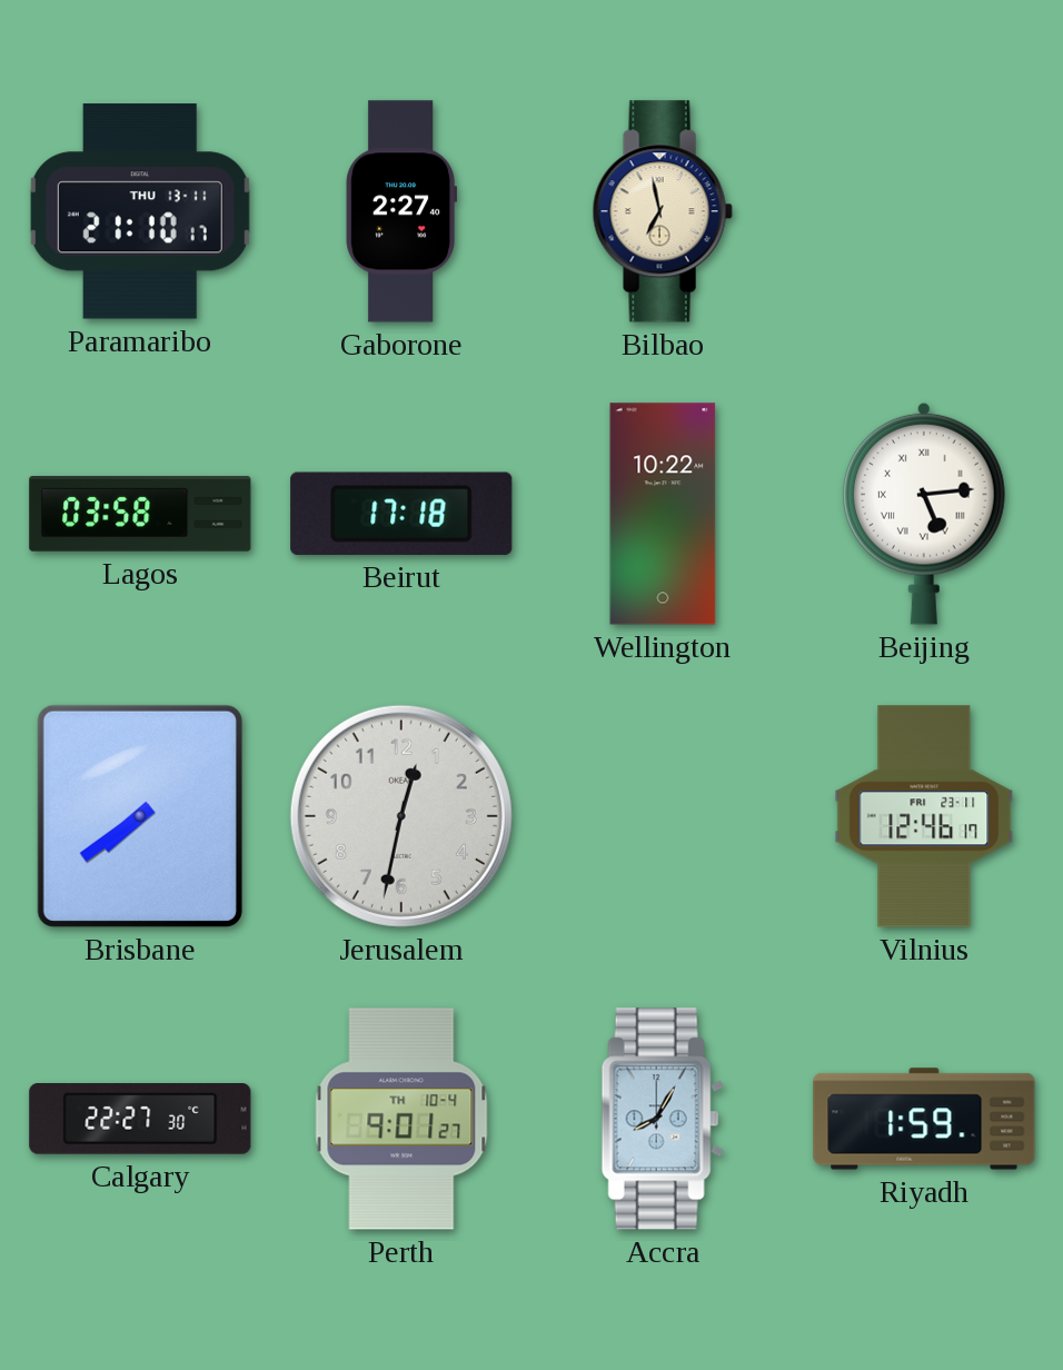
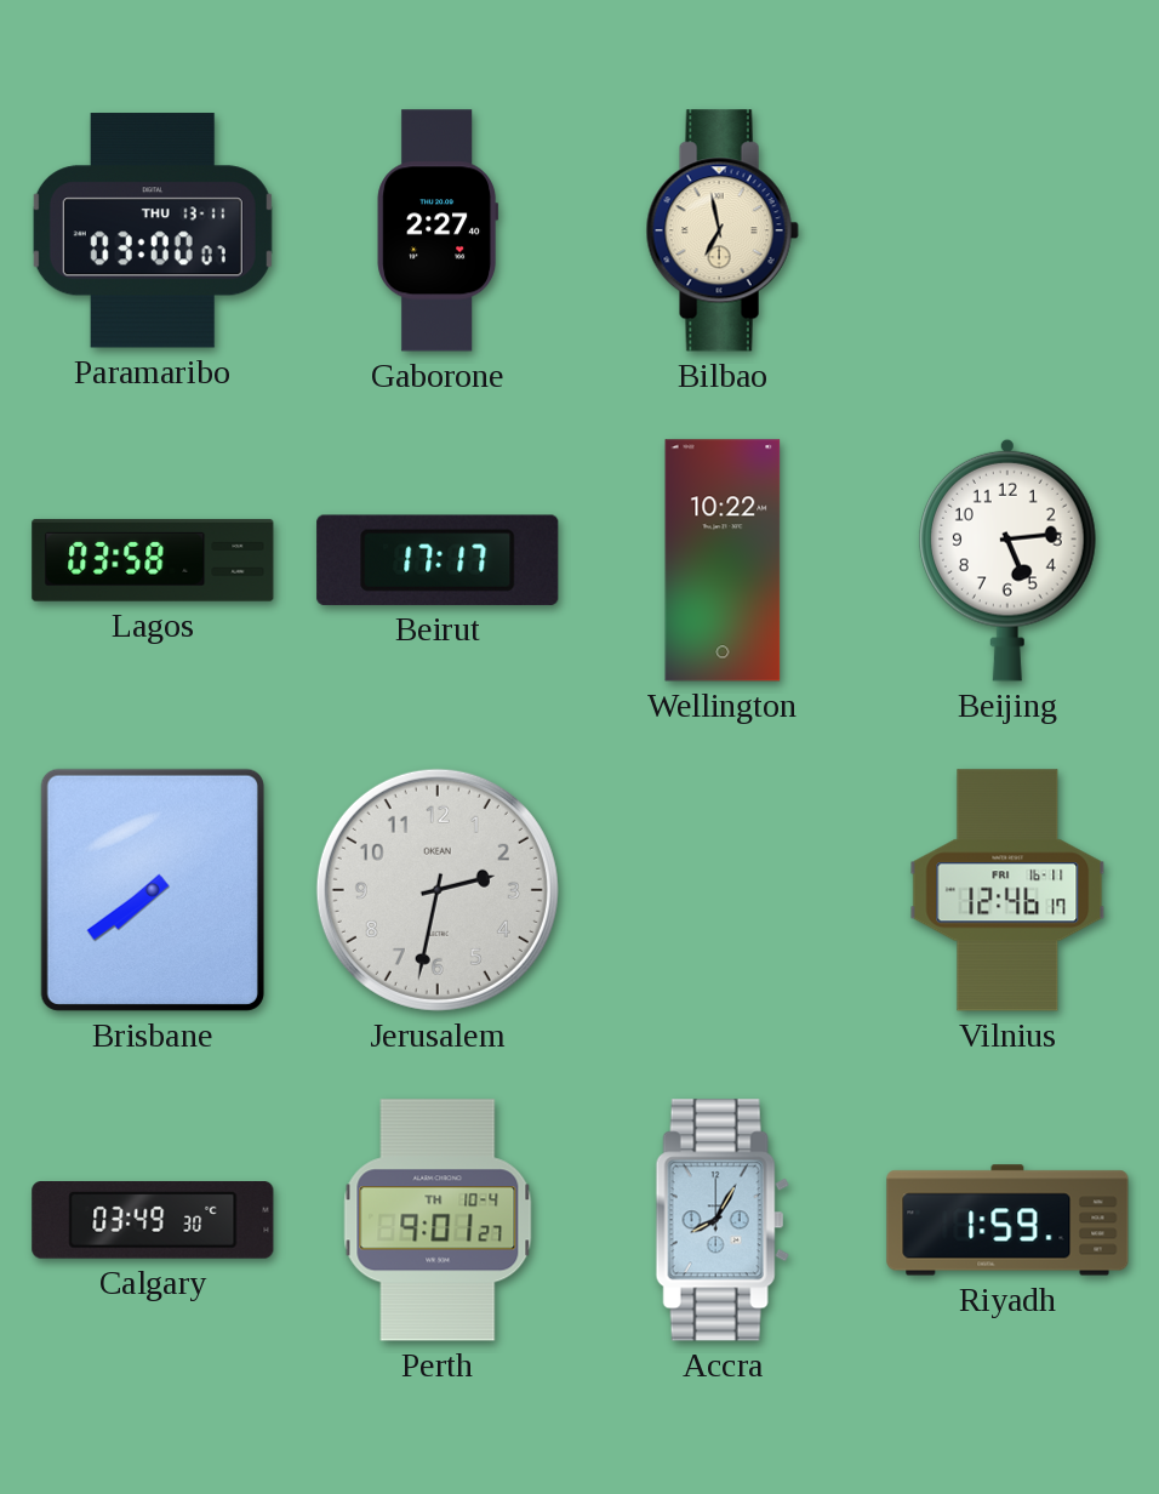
Paramaribo: 21:10 -> 03:00 (153, 230)
Beirut: 17:18 -> 17:17 (438, 560)
Beijing numerals: Roman -> Arabic (1007, 560)
Jerusalem: 12:32 -> 2:32 (438, 890)
Vilnius date: FRI 23-11 -> FRI 16-11 (1007, 890)
Calgary: 22:27 -> 03:49 (153, 1221)
